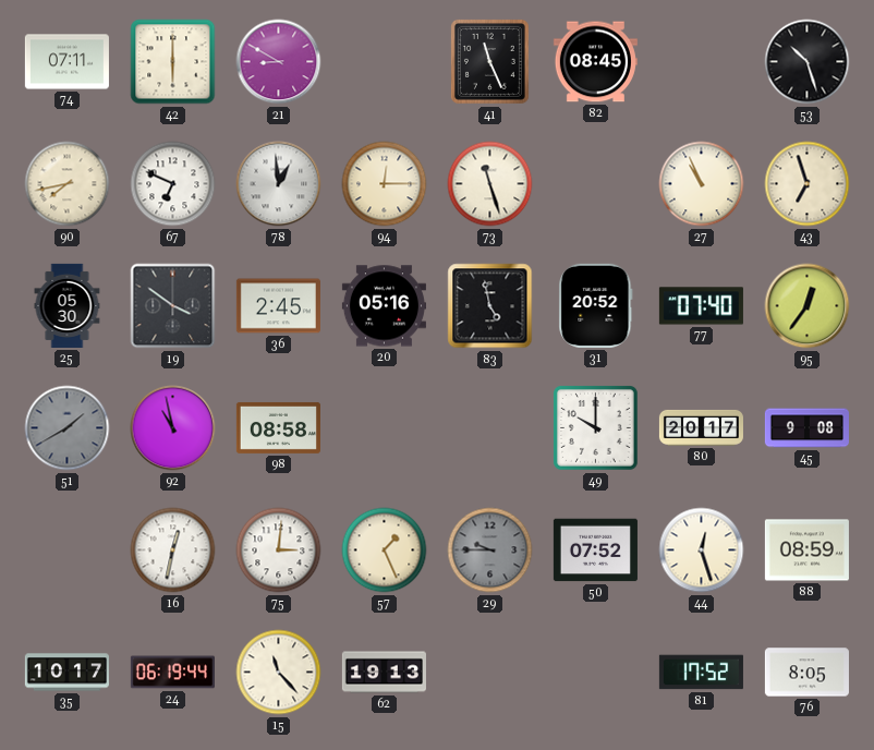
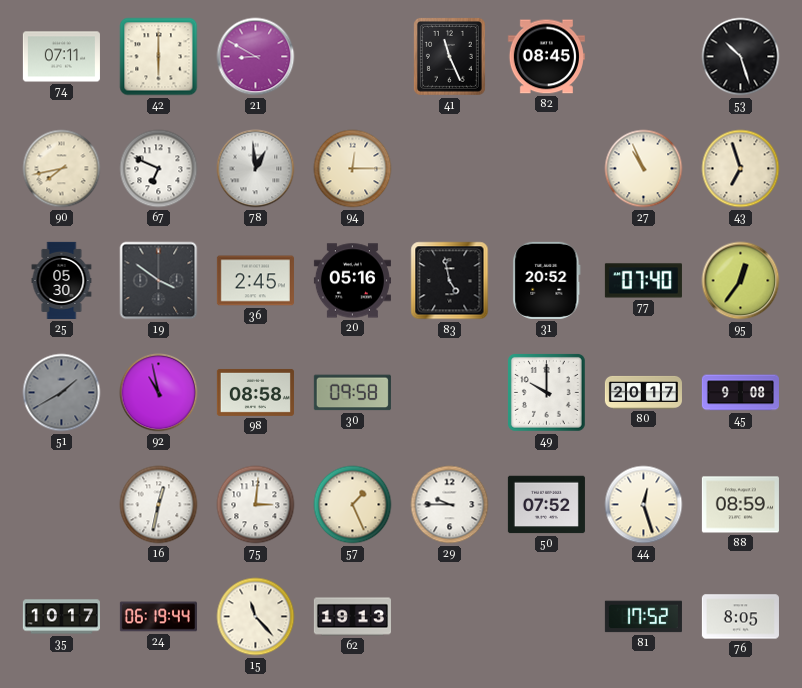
73: 11:27 -> none (490, 184)
30: none -> 09:58 (352, 393)
29 dial: grey -> white (450, 505)
